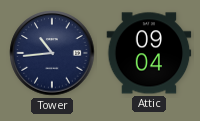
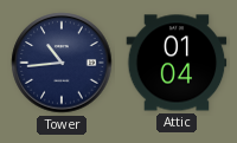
Attic: 09:04 -> 01:04 (177, 63)
